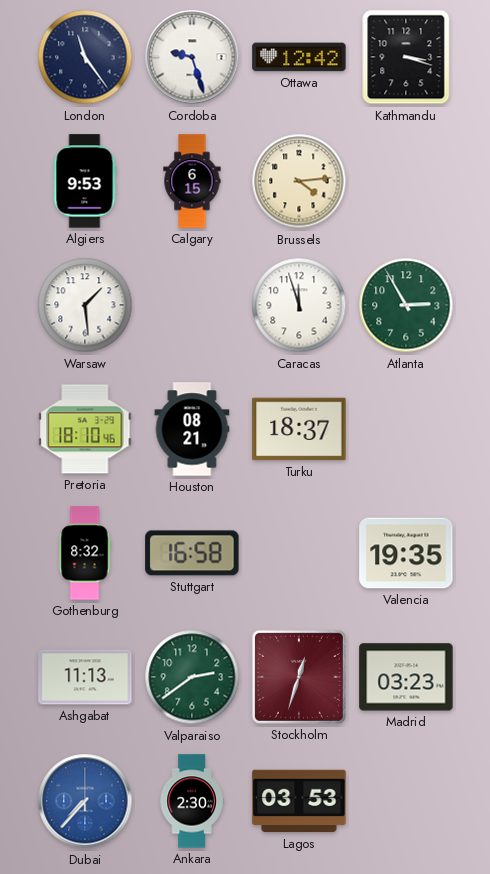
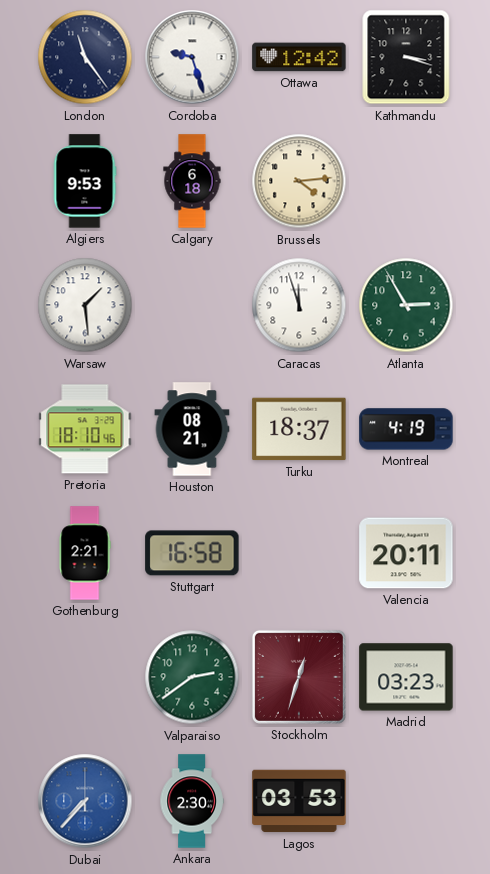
Calgary: 6:15 -> 6:18 (192, 181)
Montreal: none -> 4:19 (406, 429)
Gothenburg: 8:32 -> 2:21 (85, 553)
Valencia: 19:35 -> 20:11 (406, 553)
Ashgabat: 11:13 -> none (85, 677)
